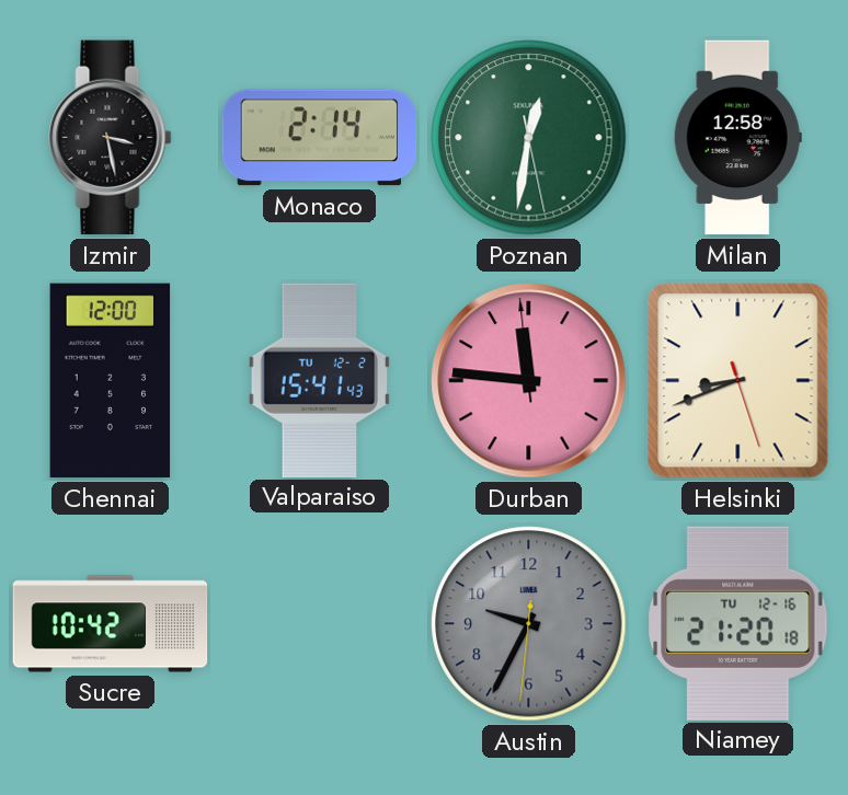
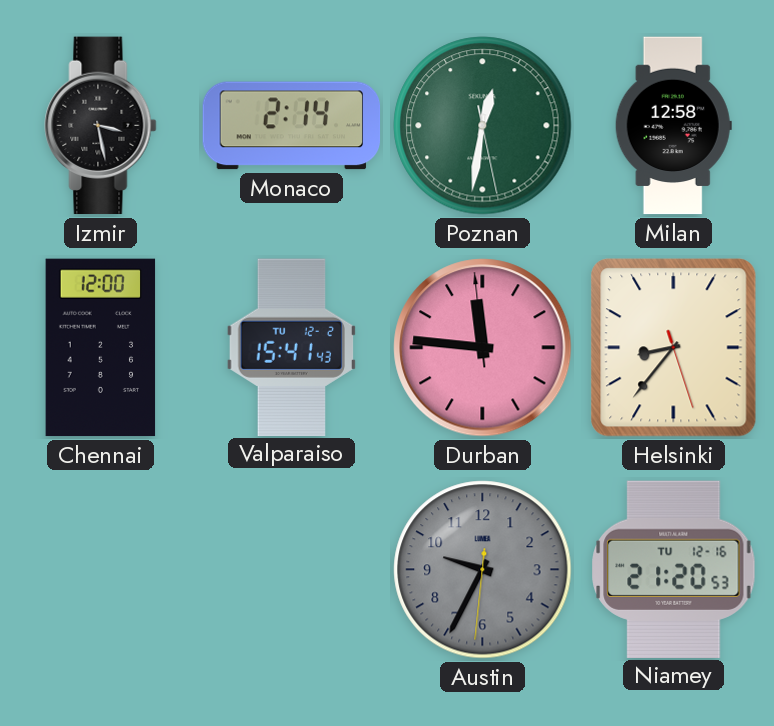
Helsinki: 8:41 -> 8:36 (674, 348)
Sucre: 10:42 -> none (111, 624)
Niamey: 21:20:18 -> 21:20:53 (674, 569)
